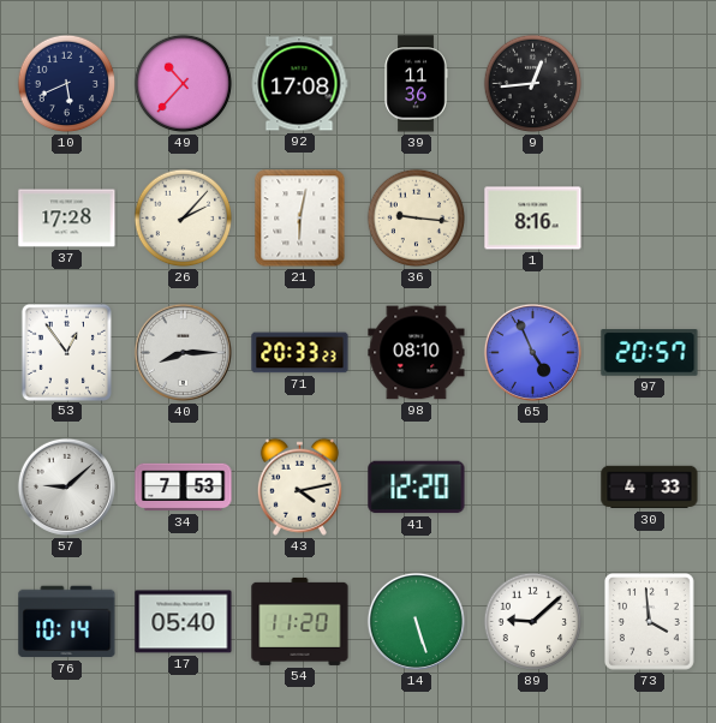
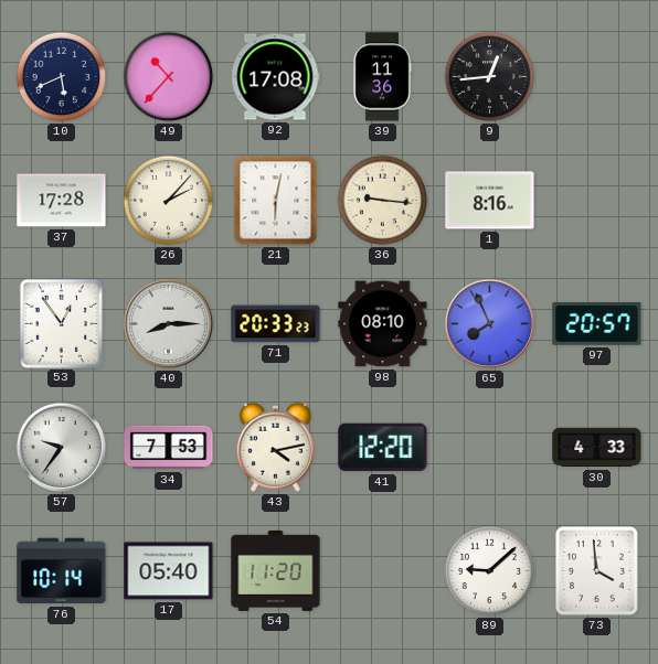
65: 4:56 -> 7:56 (489, 323)
57: 9:08 -> 9:36 (61, 447)
14: 5:27 -> none (416, 621)
